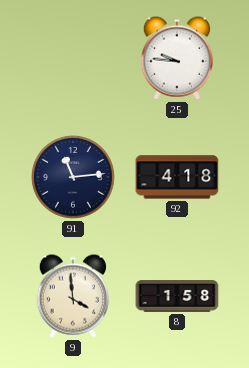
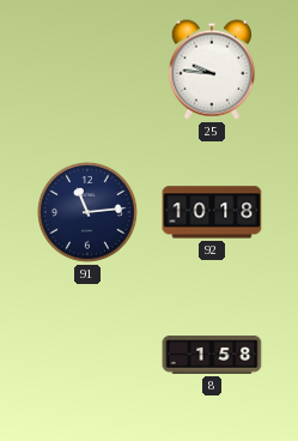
92: 4:18 -> 10:18 (212, 212)
9: 3:59 -> none (73, 296)
